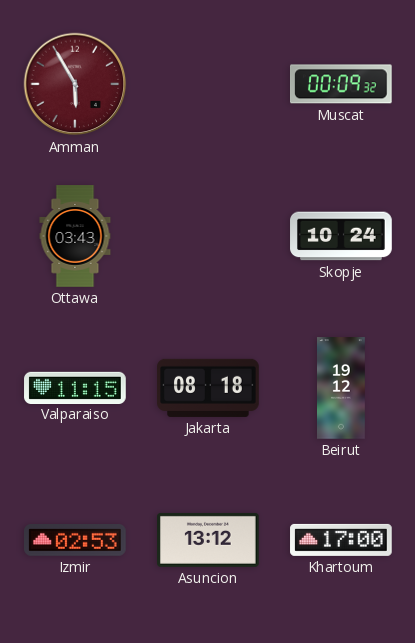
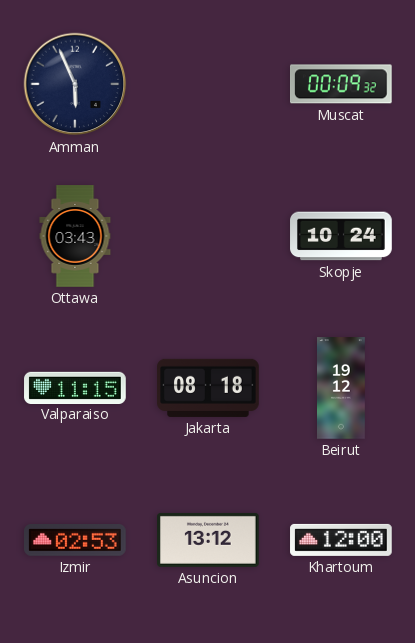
Amman: 5:55 -> 5:56 (75, 84)
Amman dial: burgundy -> navy (75, 84)
Khartoum: 17:00 -> 12:00 (341, 540)
